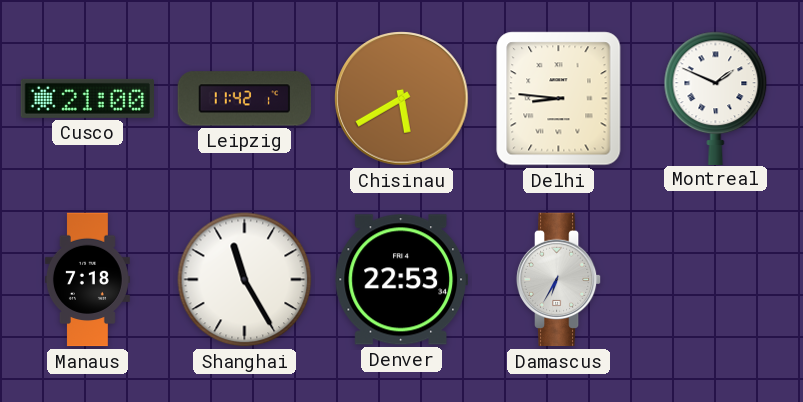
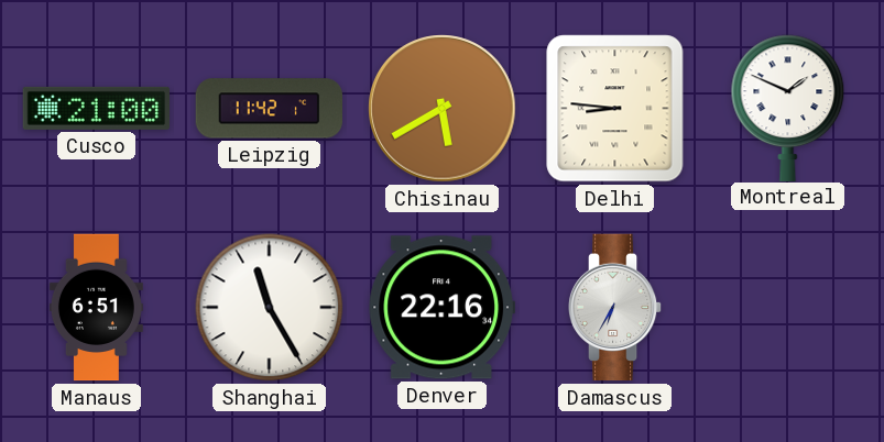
Manaus: 7:18 -> 6:51 (96, 308)
Denver: 22:53 -> 22:16 (441, 308)
